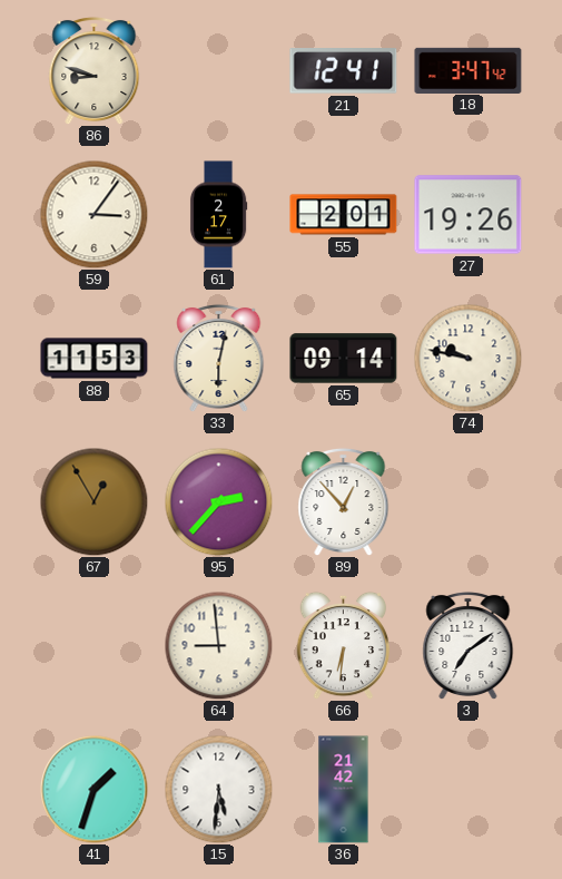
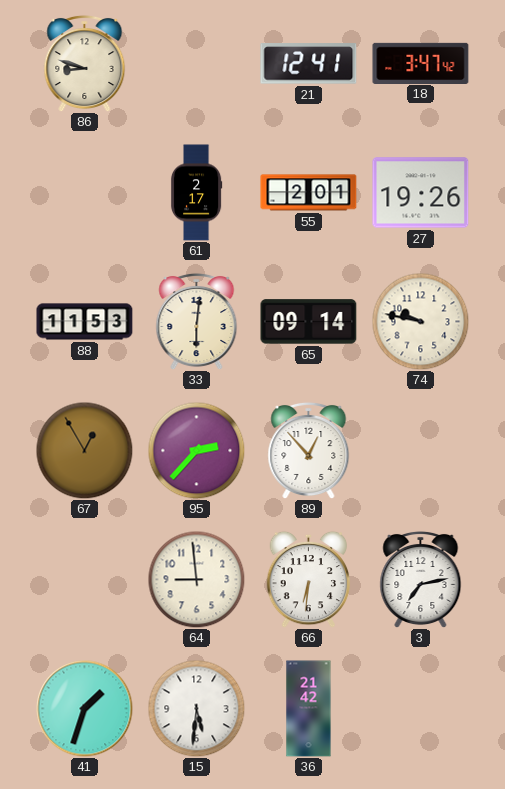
59: 3:06 -> none (93, 214)
33: 6:02 -> 6:01 (197, 321)
3: 7:09 -> 7:13 (421, 579)
